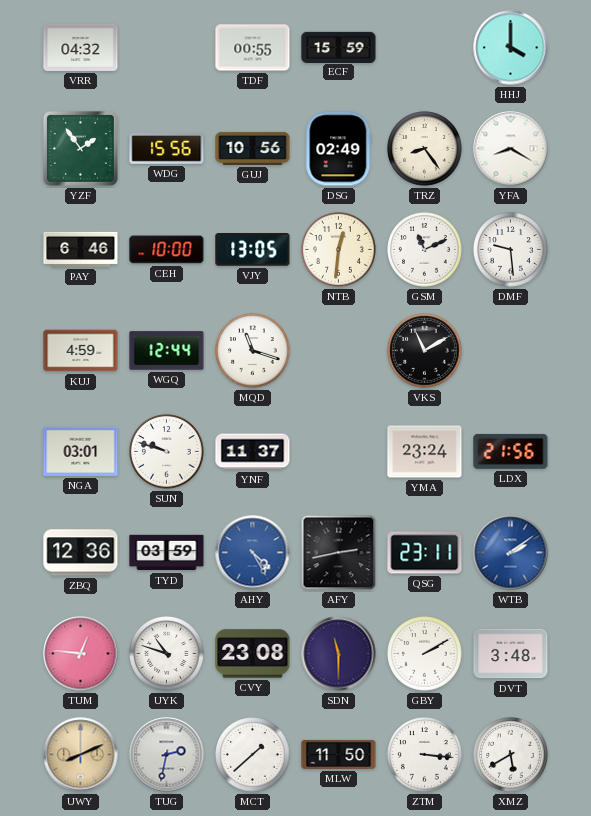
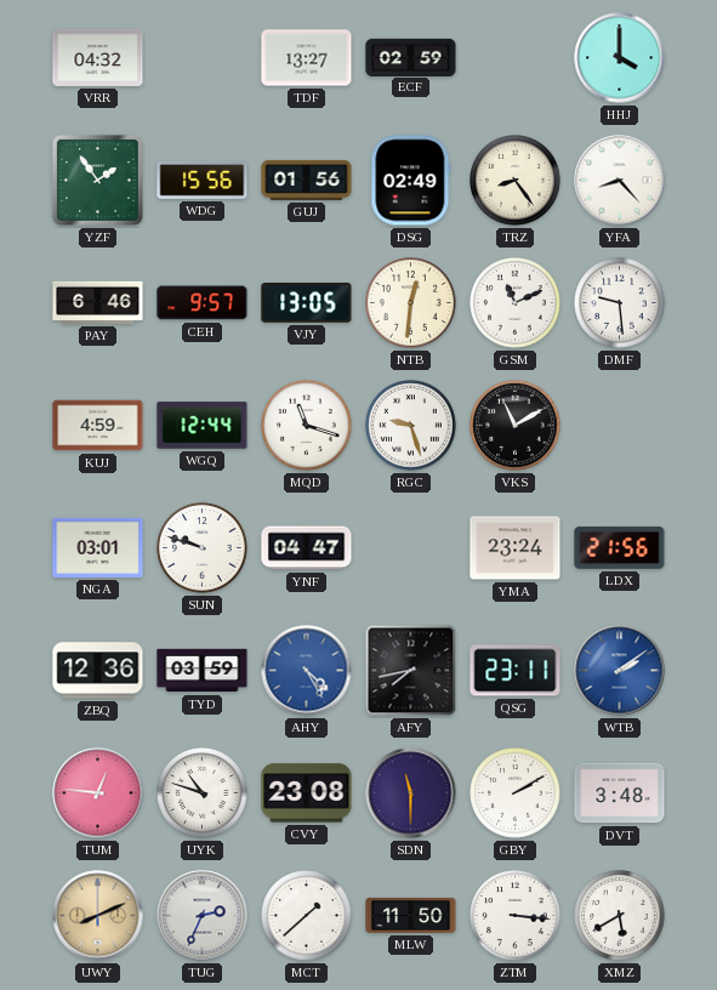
TDF: 00:55 -> 13:27 (307, 58)
ECF: 15:59 -> 02:59 (411, 57)
GUJ: 10:56 -> 01:56 (307, 180)
YFA: 8:20 -> 8:23 (620, 181)
CEH: 10:00 -> 9:57 (203, 303)
RGC: none -> 9:27 (411, 426)
YNF: 11:37 -> 04:47 (307, 548)
AFY: 2:43 -> 7:43 (411, 671)
TUG: 2:32 -> 2:34 (203, 916)
